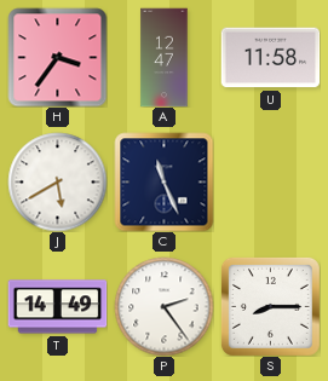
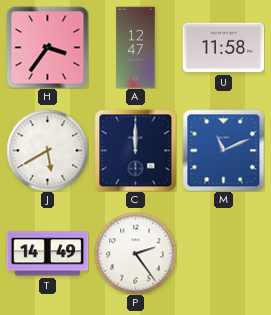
C: 11:26 -> 12:00 (135, 150)
M: none -> 11:11 (223, 150)
S: 8:15 -> none (270, 306)
